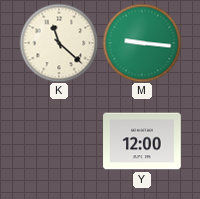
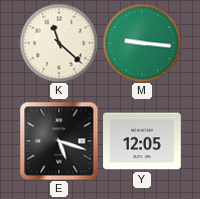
E: none -> 5:18 (59, 141)
Y: 12:00 -> 12:05 (142, 141)
